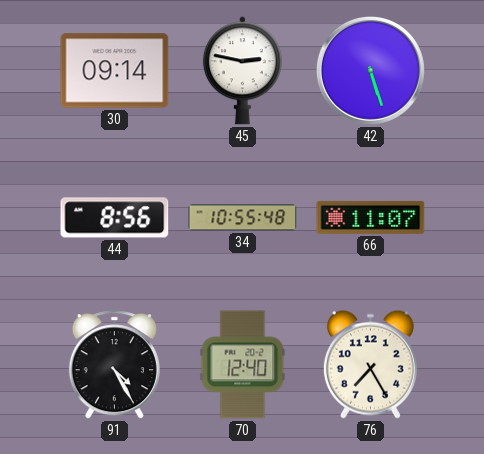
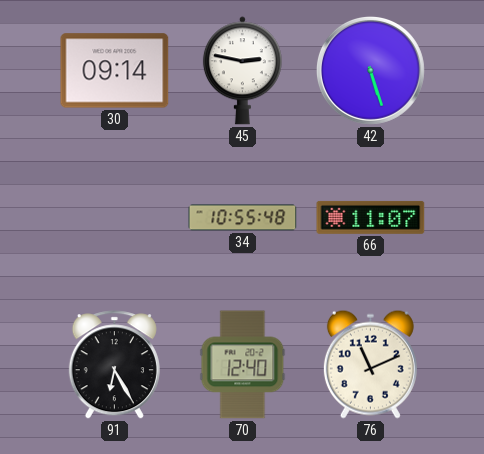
44: 8:56 -> none (115, 218)
91: 4:25 -> 6:25 (114, 365)
76: 7:25 -> 11:11 (370, 364)
